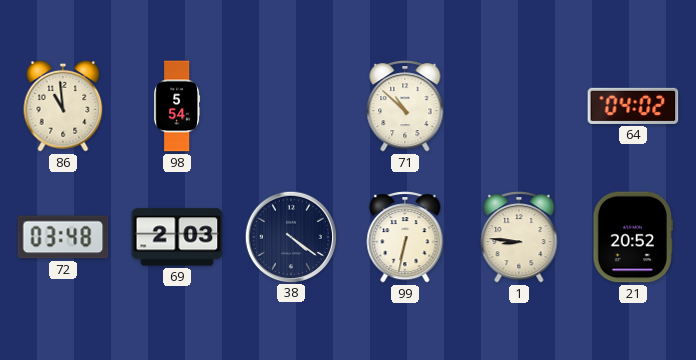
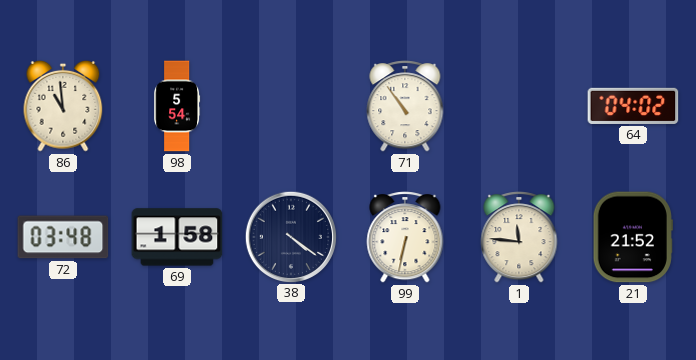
71: 10:52 -> 10:54 (405, 106)
69: 2:03 -> 1:58 (177, 237)
1: 8:46 -> 11:46 (519, 237)
21: 20:52 -> 21:52 (633, 237)
